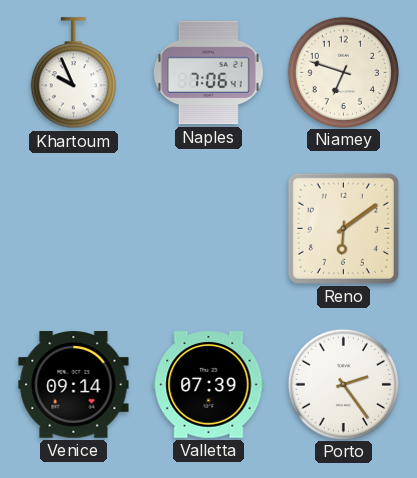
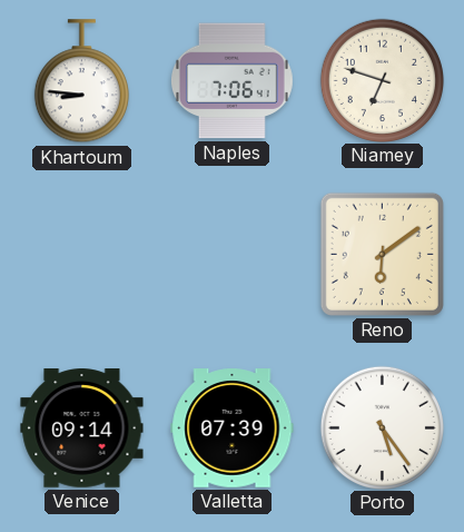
Khartoum: 9:56 -> 8:46 (81, 81)
Porto: 2:24 -> 5:24 (382, 427)
